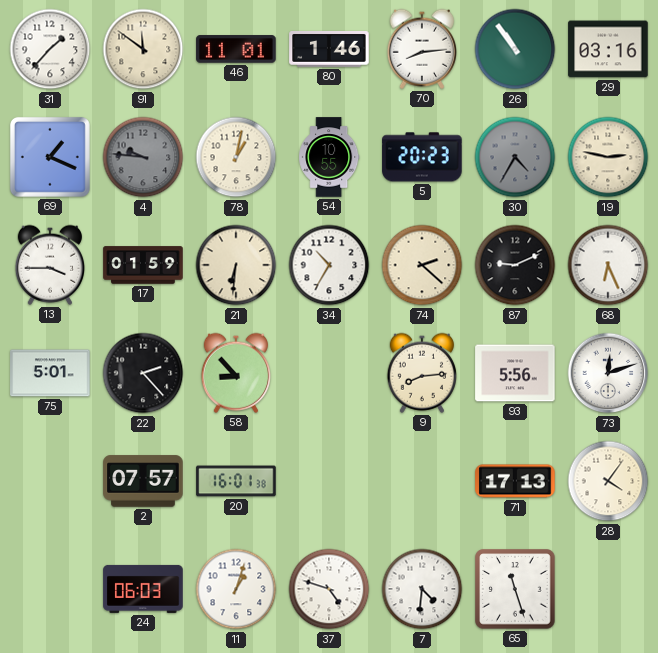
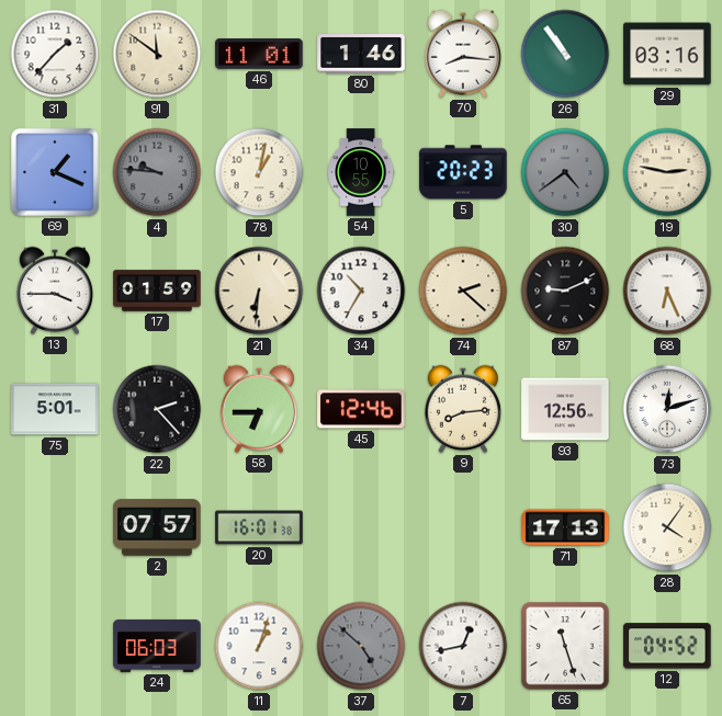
70: 8:14 -> 8:16 (462, 54)
30: 4:35 -> 4:39 (565, 172)
58: 8:53 -> 6:45 (258, 409)
45: none -> 12:46 (361, 409)
93: 5:56 -> 12:56 (565, 409)
37: 4:48 -> 4:52 (361, 646)
37 dial: white -> grey (361, 646)
7: 4:31 -> 12:43 (463, 646)
12: none -> 04:52 (667, 646)
